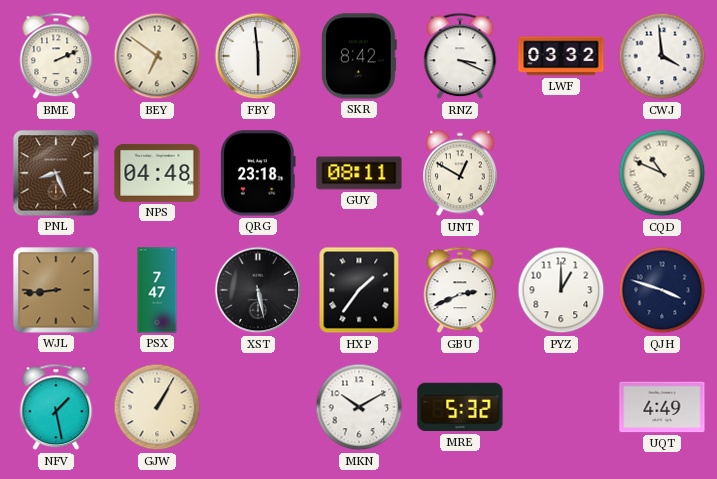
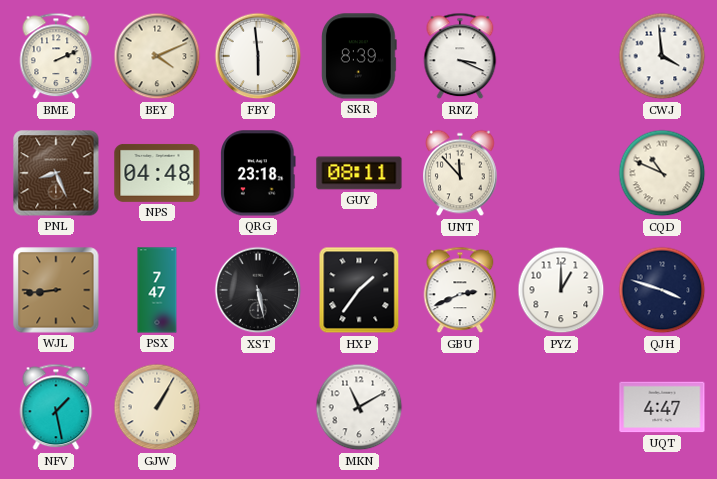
BEY: 6:51 -> 4:11 (157, 56)
SKR: 8:42 -> 8:39 (360, 56)
LWF: 03:32 -> none (561, 56)
UNT: 12:50 -> 11:53 (460, 173)
MKN: 10:10 -> 11:10 (359, 407)
MRE: 5:32 -> none (460, 407)
UQT: 4:49 -> 4:47 (662, 407)
